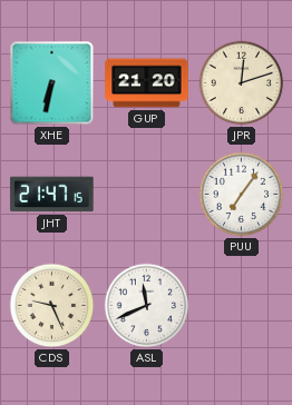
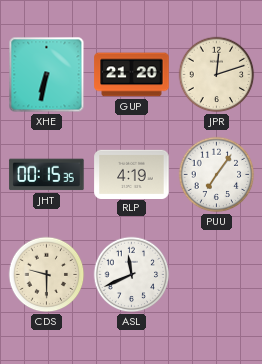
JHT: 21:47 -> 00:15 (47, 175)
RLP: none -> 4:19 (132, 174)
CDS: 9:26 -> 9:30 (47, 275)
